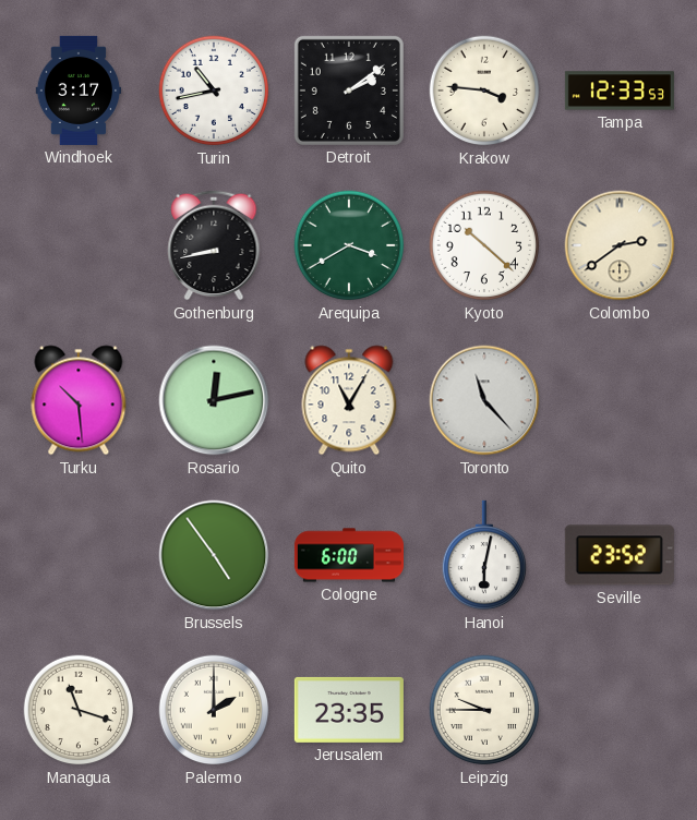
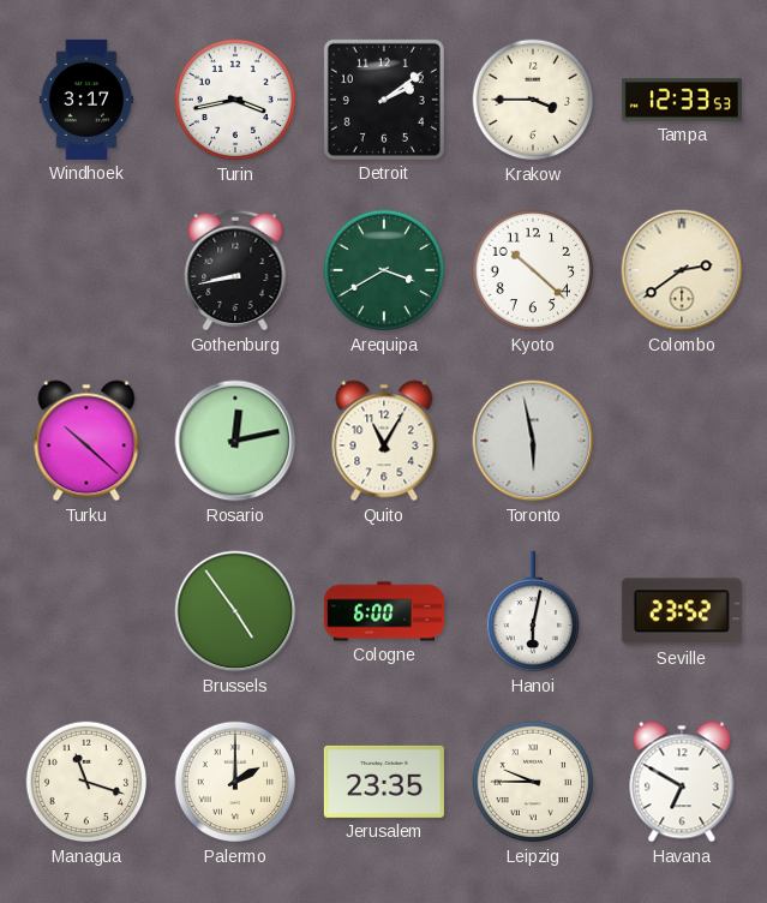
Turin: 10:43 -> 3:43 (235, 100)
Krakow: 3:46 -> 3:45 (533, 100)
Turku: 10:29 -> 10:22 (86, 441)
Toronto: 11:23 -> 5:58 (533, 441)
Havana: none -> 6:50 (682, 782)
